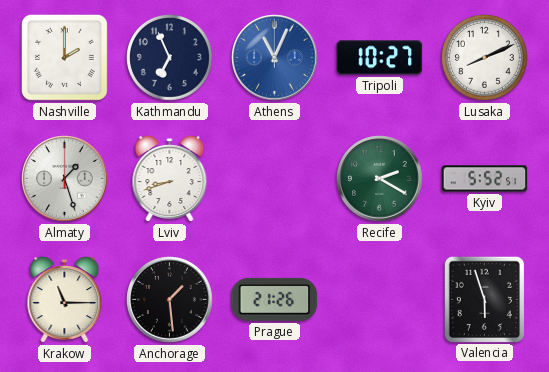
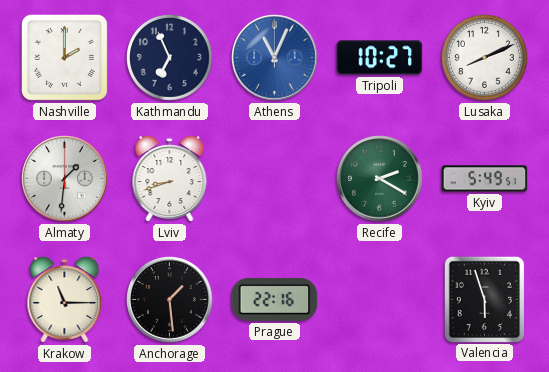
Almaty: 1:27 -> 1:31 (65, 179)
Kyiv: 5:52 -> 5:49 (485, 179)
Prague: 21:26 -> 22:16 (275, 299)
